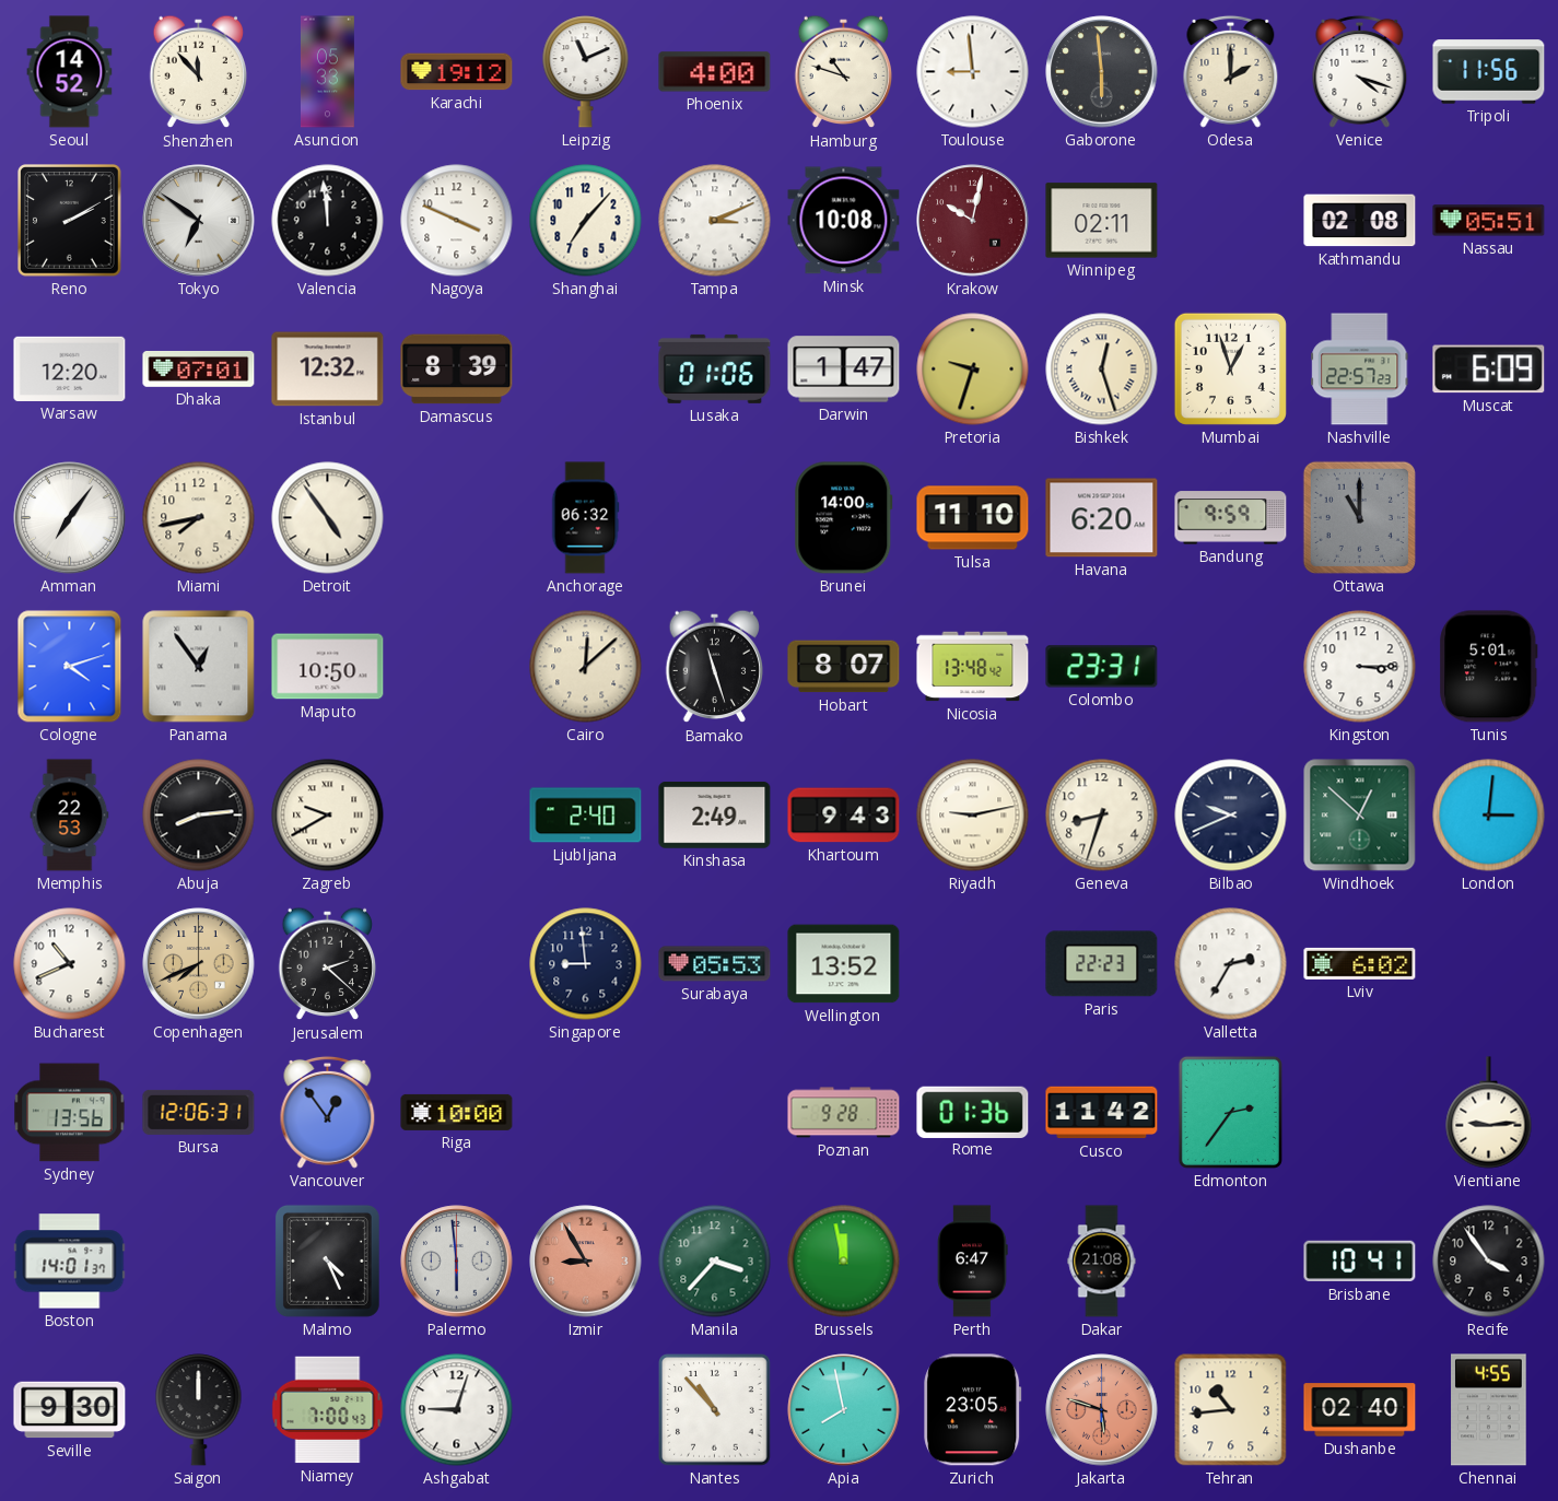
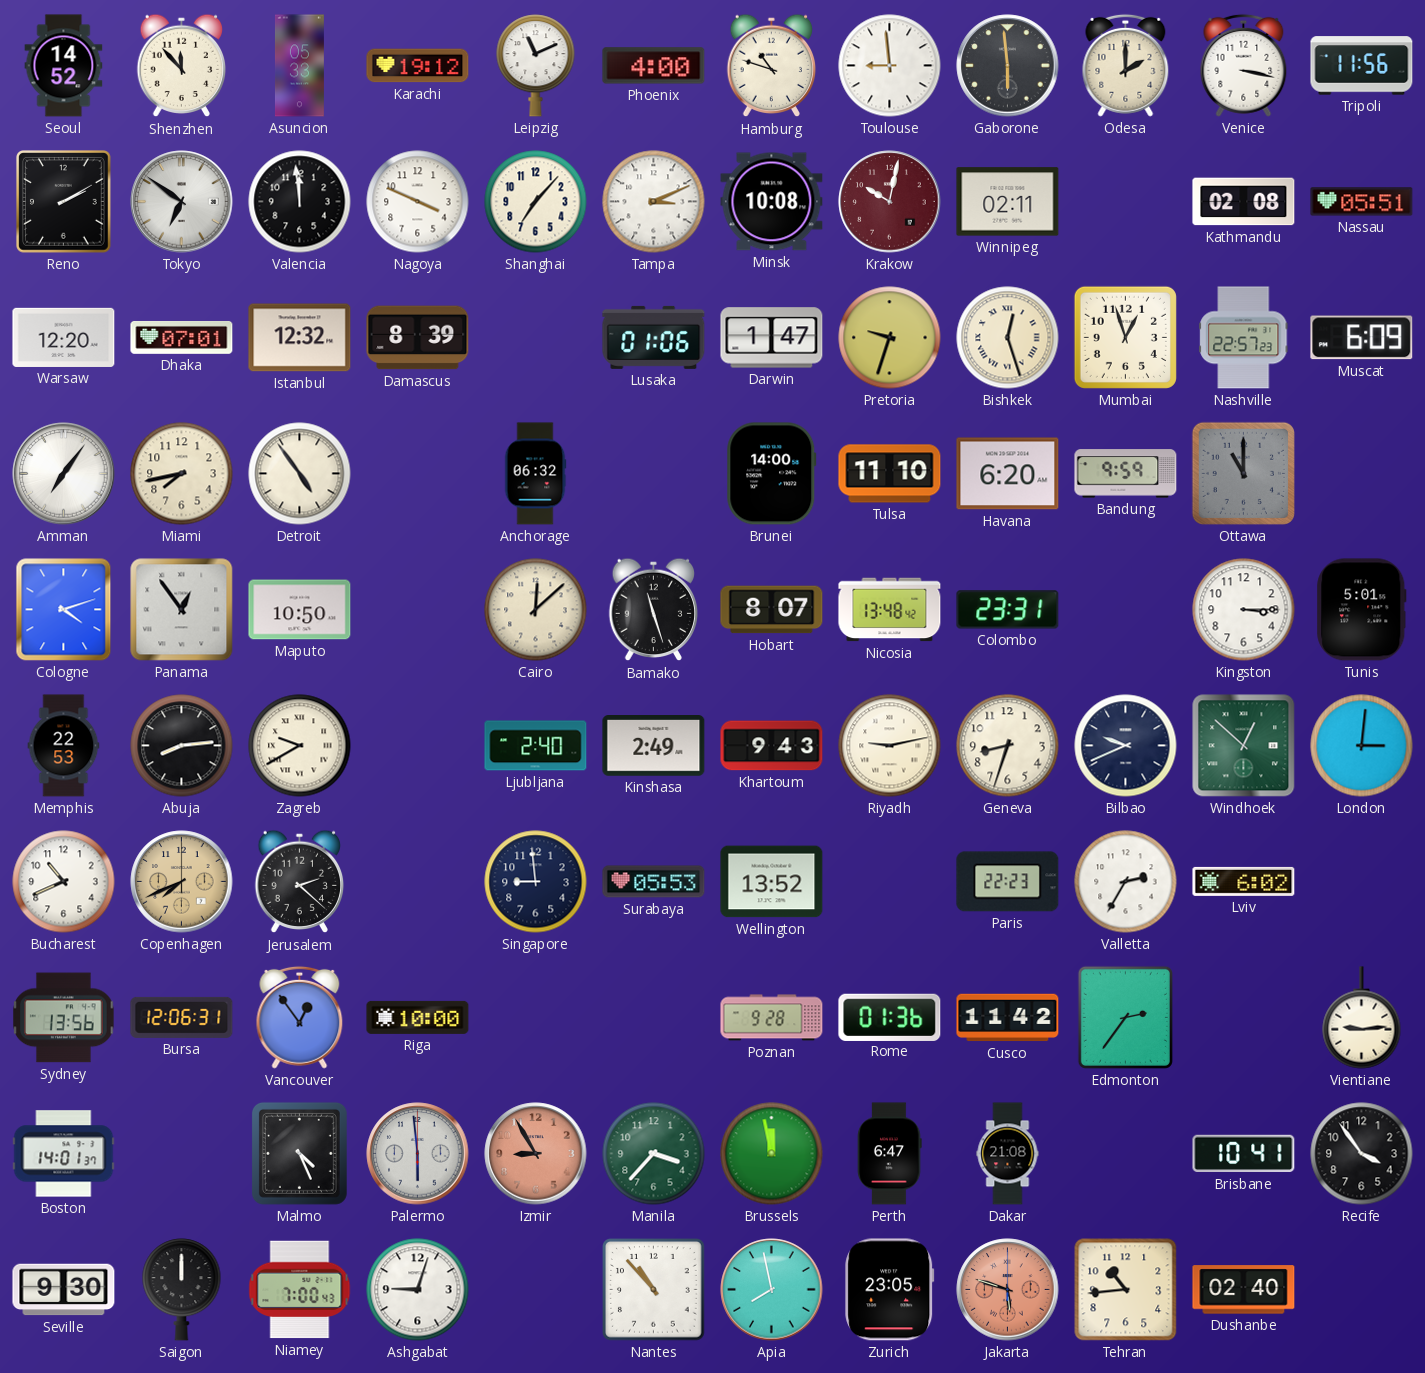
Venice: 4:18 -> 3:17 (1244, 65)
Chennai: 4:55 -> none (1489, 1410)
